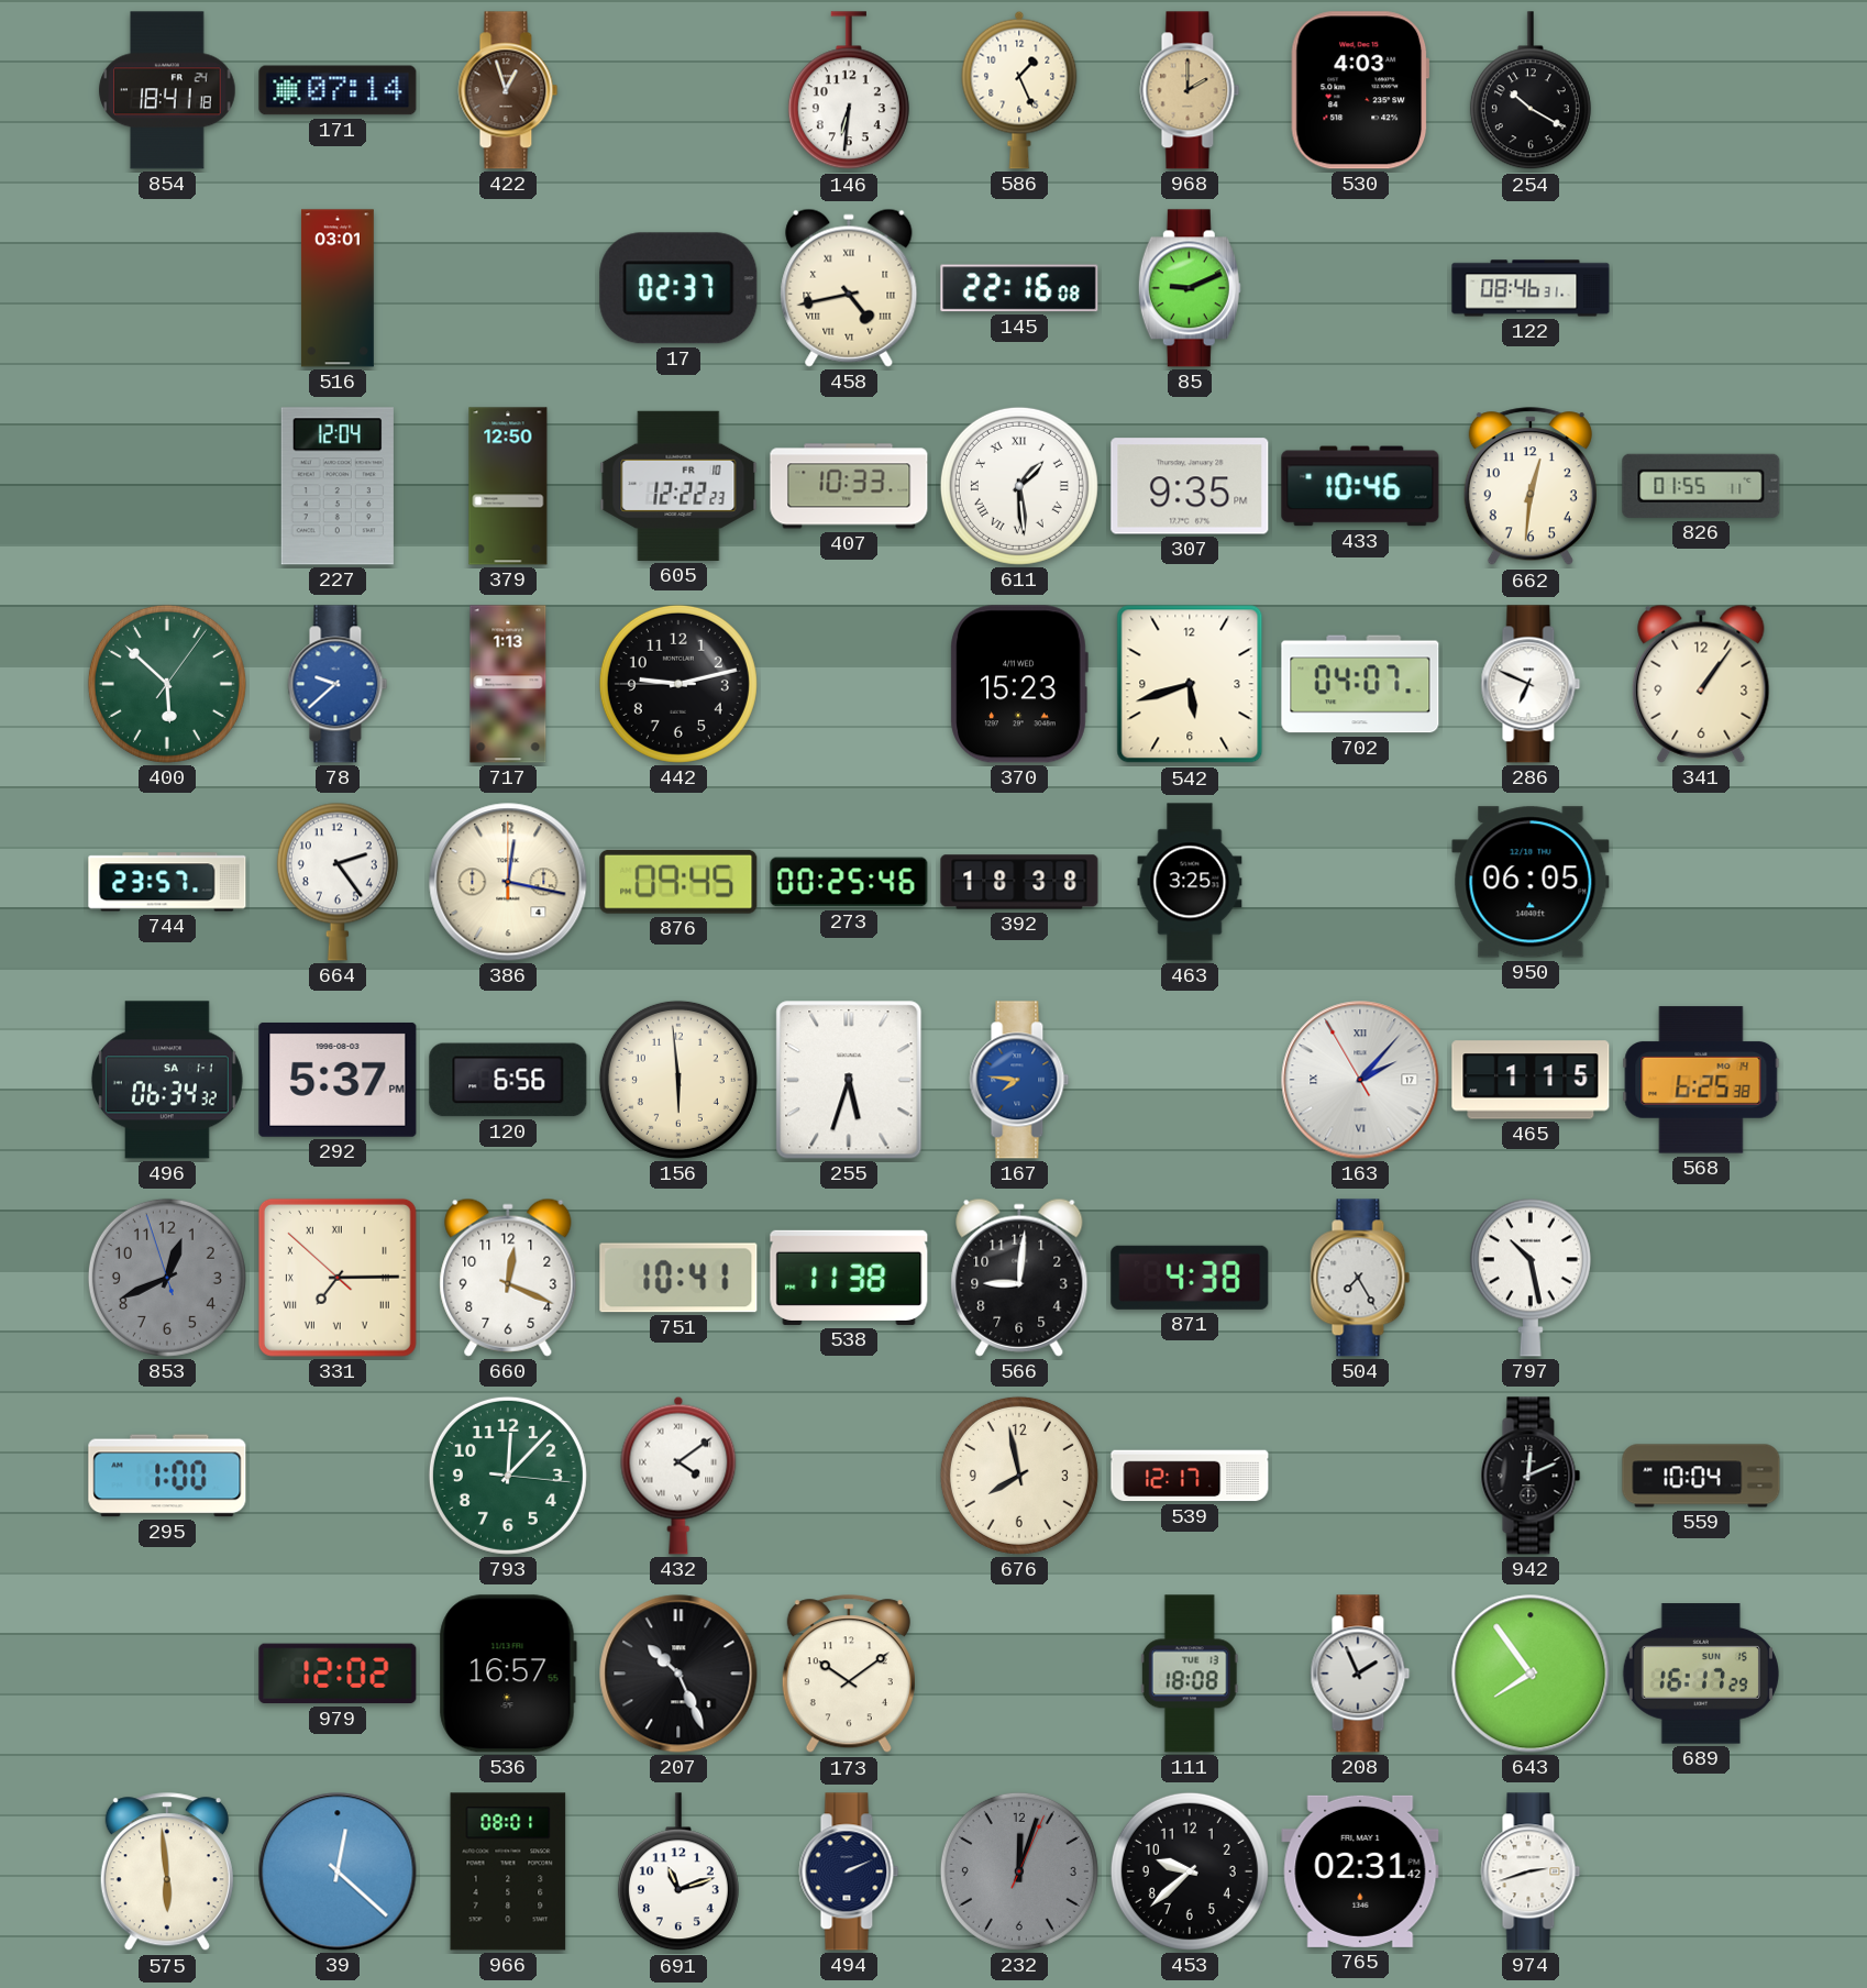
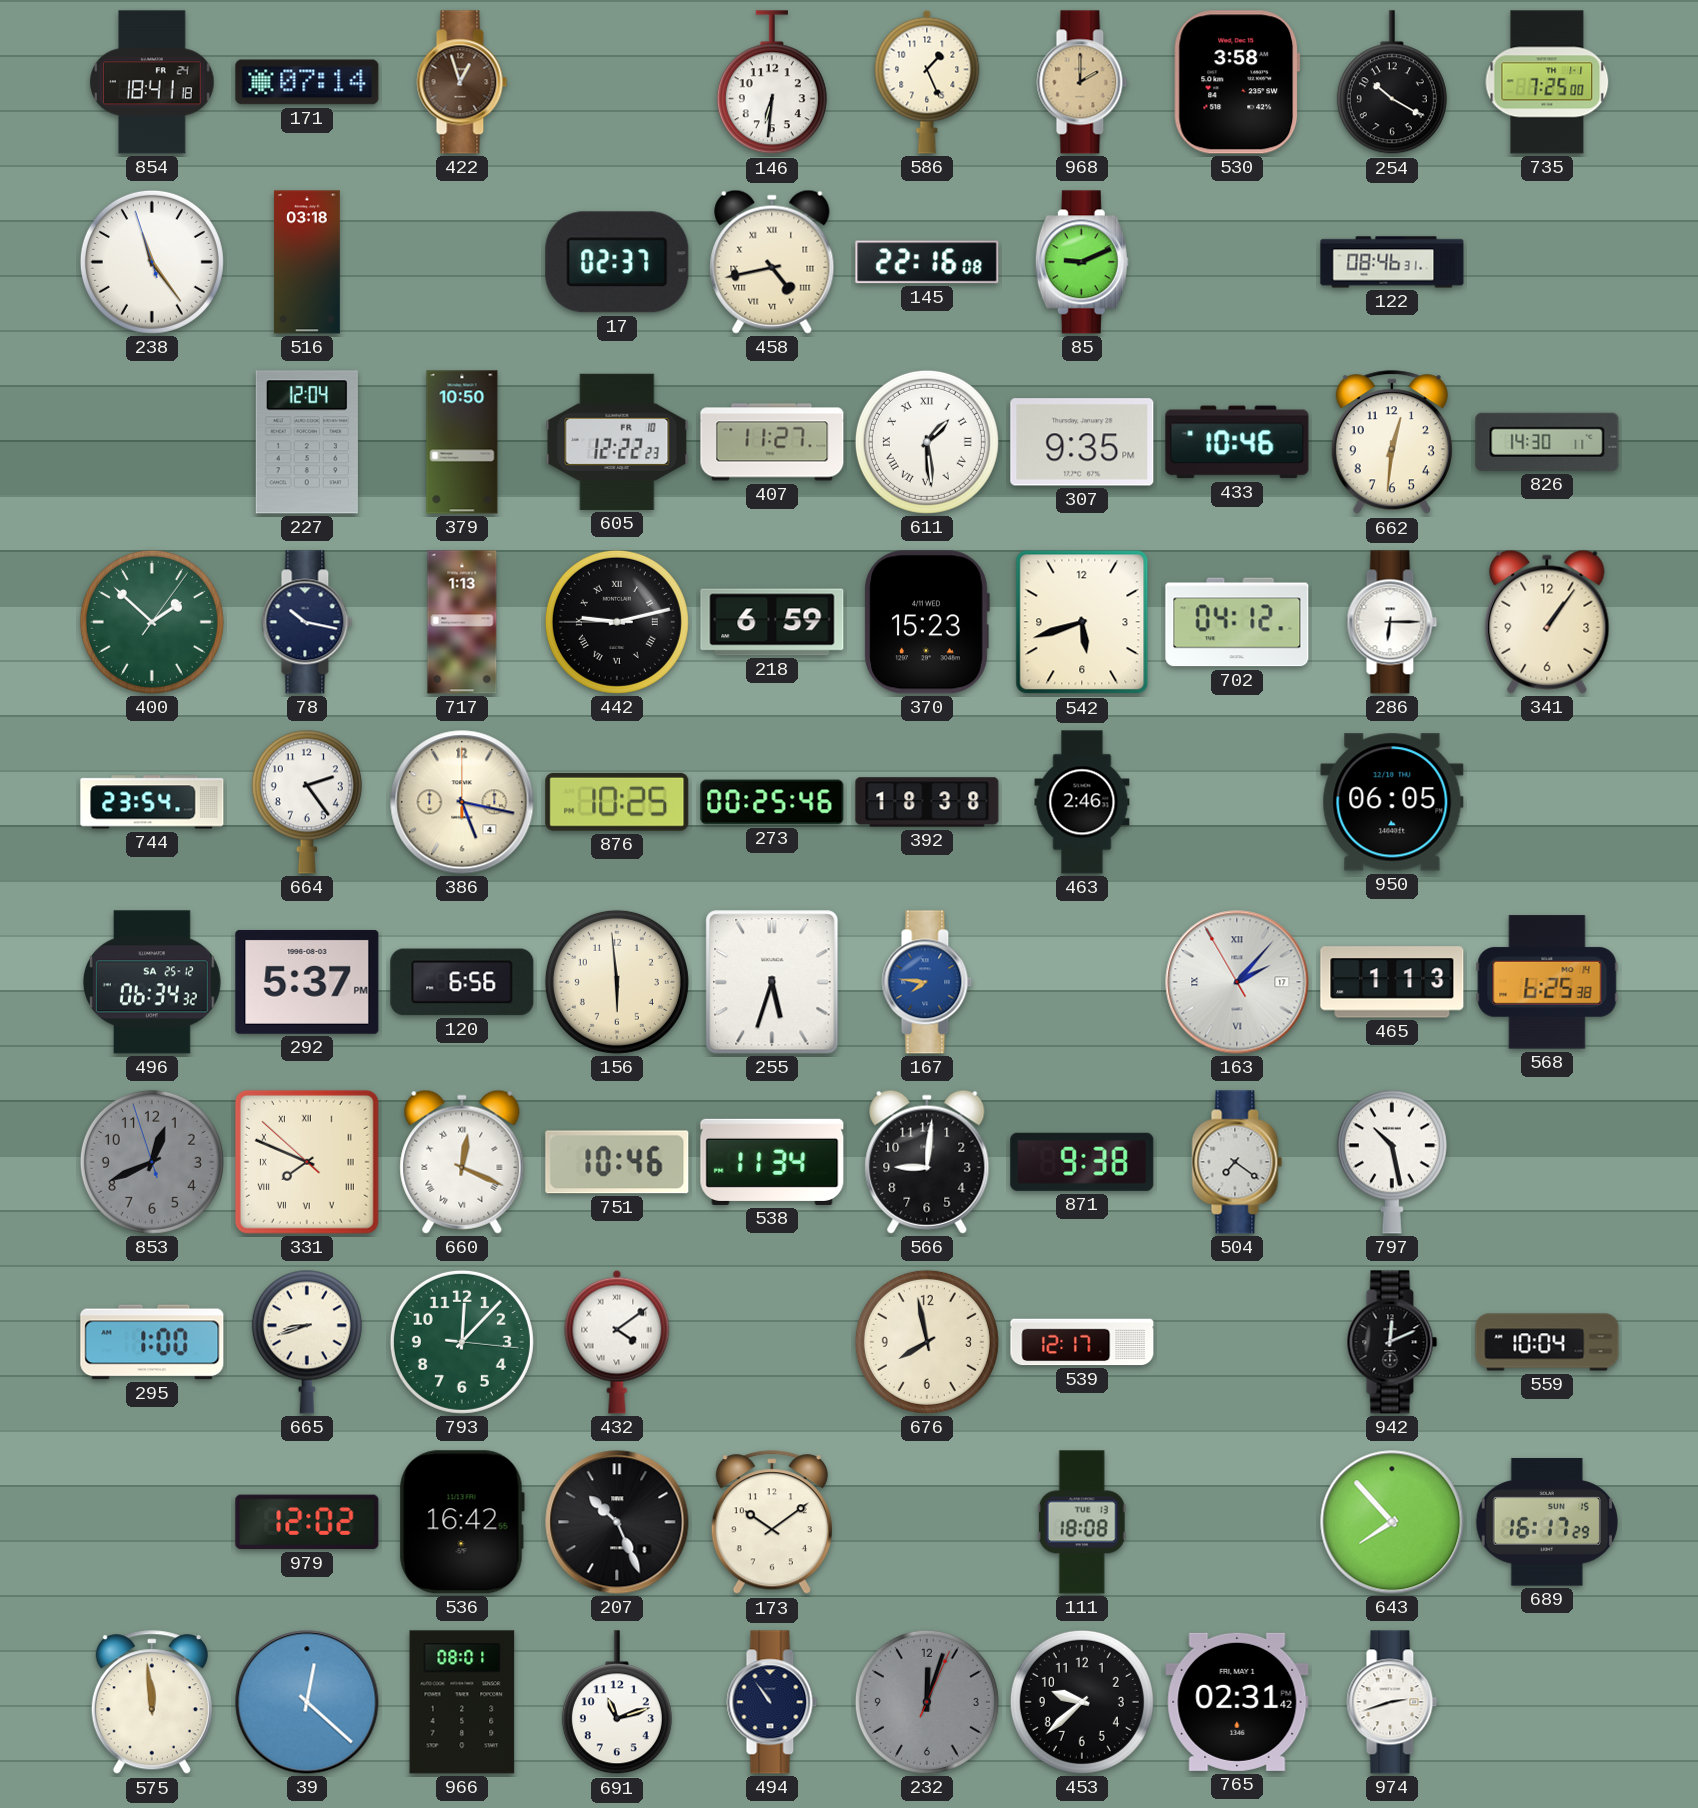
530: 4:03 -> 3:58 (1237, 82)
735: none -> 7:25 (1547, 82)
238: none -> 11:23 (152, 262)
516: 03:01 -> 03:18 (307, 262)
379: 12:50 -> 10:50 (462, 442)
407: 10:33 -> 11:27 (772, 442)
826: 01:55 -> 14:30 (1547, 442)
400: 5:52 -> 1:52 (152, 622)
78: 9:38 -> 10:17 (307, 622)
78 dial: blue -> navy (307, 622)
442 numerals: Arabic -> Roman (617, 622)
218: none -> 6:59 (772, 622)
702: 04:07 -> 04:12 (1237, 622)
286: 6:49 -> 6:15 (1392, 622)
744: 23:57 -> 23:54 (152, 802)
386: 12:17 -> 5:17 (462, 802)
876: 09:45 -> 10:25 (617, 802)
463: 3:25 -> 2:46 (1082, 802)
496 date: SA 1-1 -> SA 25-12 (152, 982)
465: 1:15 -> 1:13 (1392, 982)
331: 7:14 -> 7:48 (307, 1162)
660 numerals: Arabic -> Roman (462, 1162)
751: 10:41 -> 10:46 (617, 1162)
538: 11:38 -> 11:34 (772, 1162)
871: 4:38 -> 9:38 (1082, 1162)
504: 7:25 -> 7:21 (1237, 1162)
665: none -> 8:42 (307, 1342)
536: 16:57 -> 16:42 (462, 1522)
208: 1:56 -> none (1360, 1674)
643: 7:54 -> 7:53 (1392, 1522)
575: 5:59 -> 11:59 (152, 1703)
494: 2:11 -> 10:54 (772, 1702)
